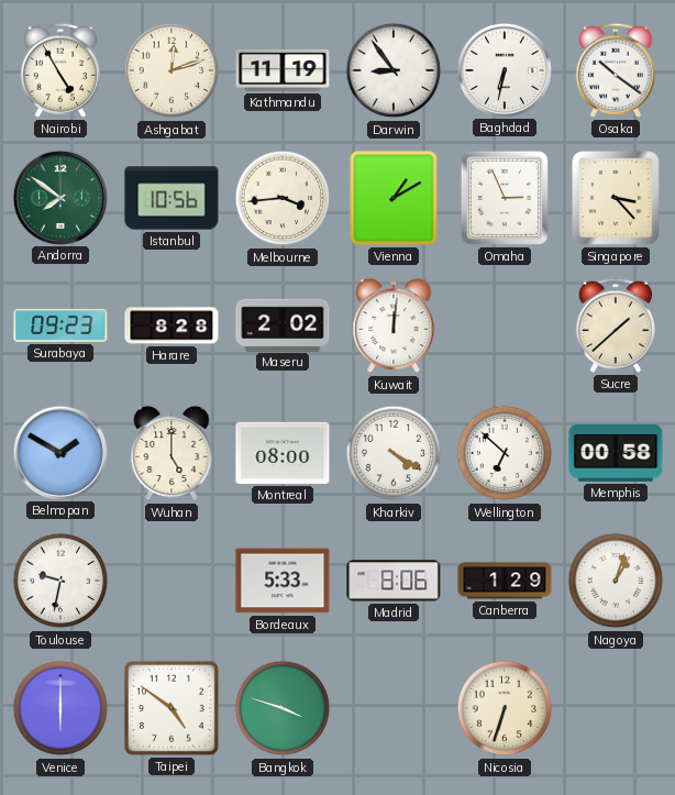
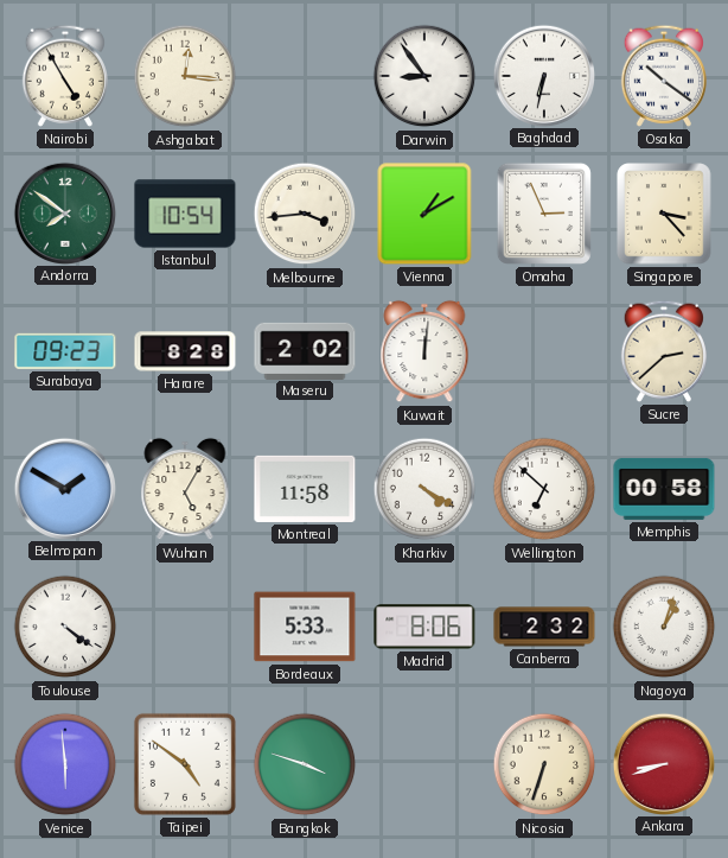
Ashgabat: 12:12 -> 12:16 (185, 76)
Kathmandu: 11:19 -> none (283, 70)
Istanbul: 10:56 -> 10:54 (185, 214)
Sucre: 1:38 -> 2:38 (663, 351)
Wuhan: 5:00 -> 5:05 (185, 489)
Montreal: 08:00 -> 11:58 (305, 489)
Toulouse: 9:32 -> 4:21 (65, 627)
Canberra: 1:29 -> 2:32 (544, 627)
Venice: 6:00 -> 5:59 (65, 764)
Ankara: none -> 8:42 (663, 763)
